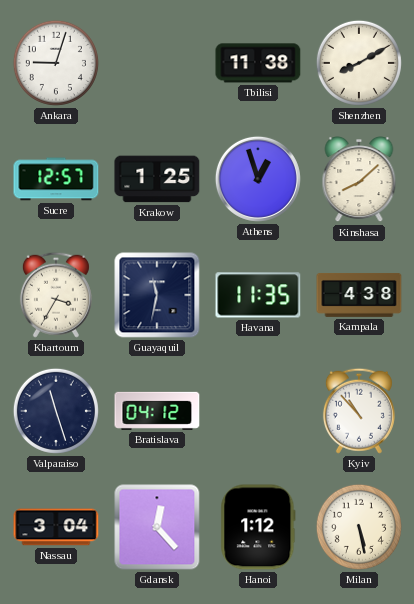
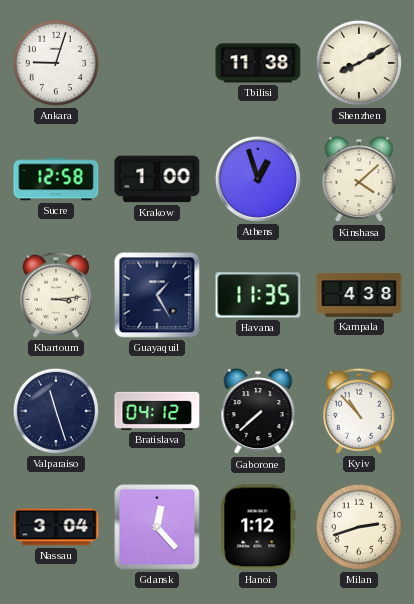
Sucre: 12:57 -> 12:58 (56, 179)
Krakow: 1:25 -> 1:00 (157, 179)
Kinshasa: 8:08 -> 4:08 (359, 180)
Khartoum: 3:35 -> 3:14 (56, 295)
Guayaquil: 11:32 -> 1:25 (157, 295)
Gaborone: none -> 7:38 (258, 412)
Milan: 5:28 -> 2:42 (359, 527)
